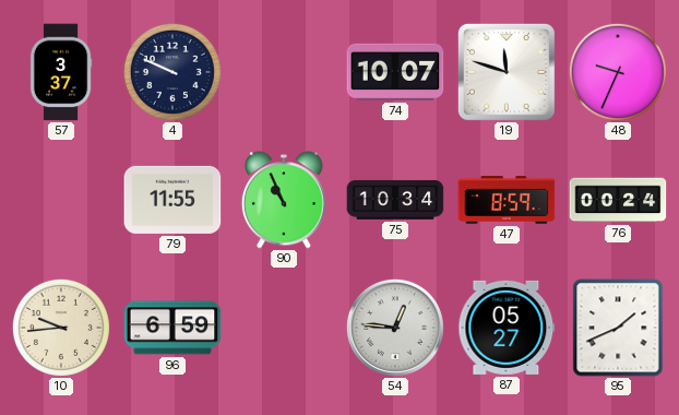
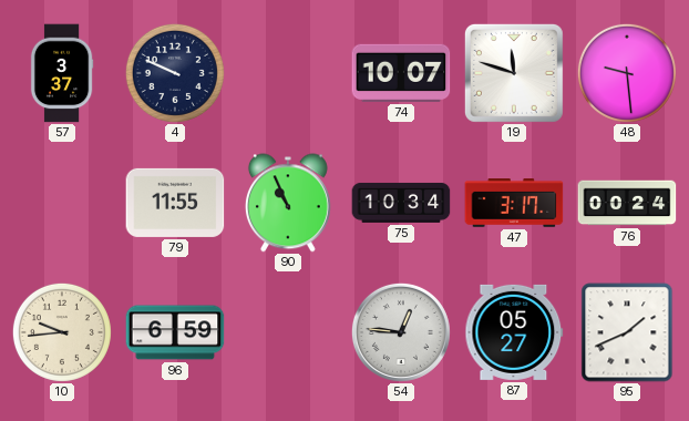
48: 9:34 -> 9:29 (627, 73)
47: 8:59 -> 3:17 (514, 203)
